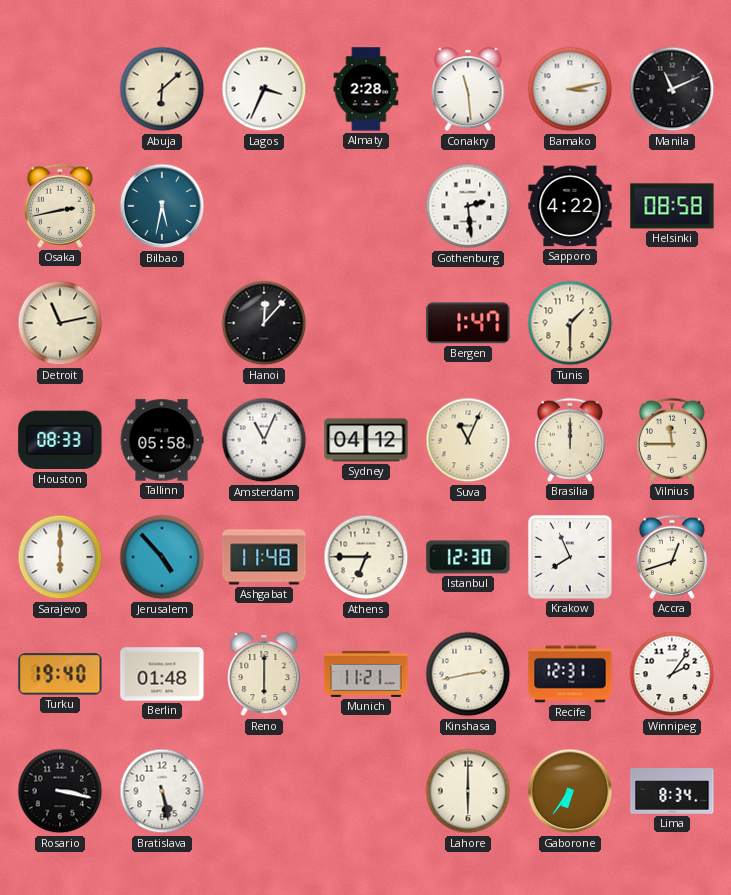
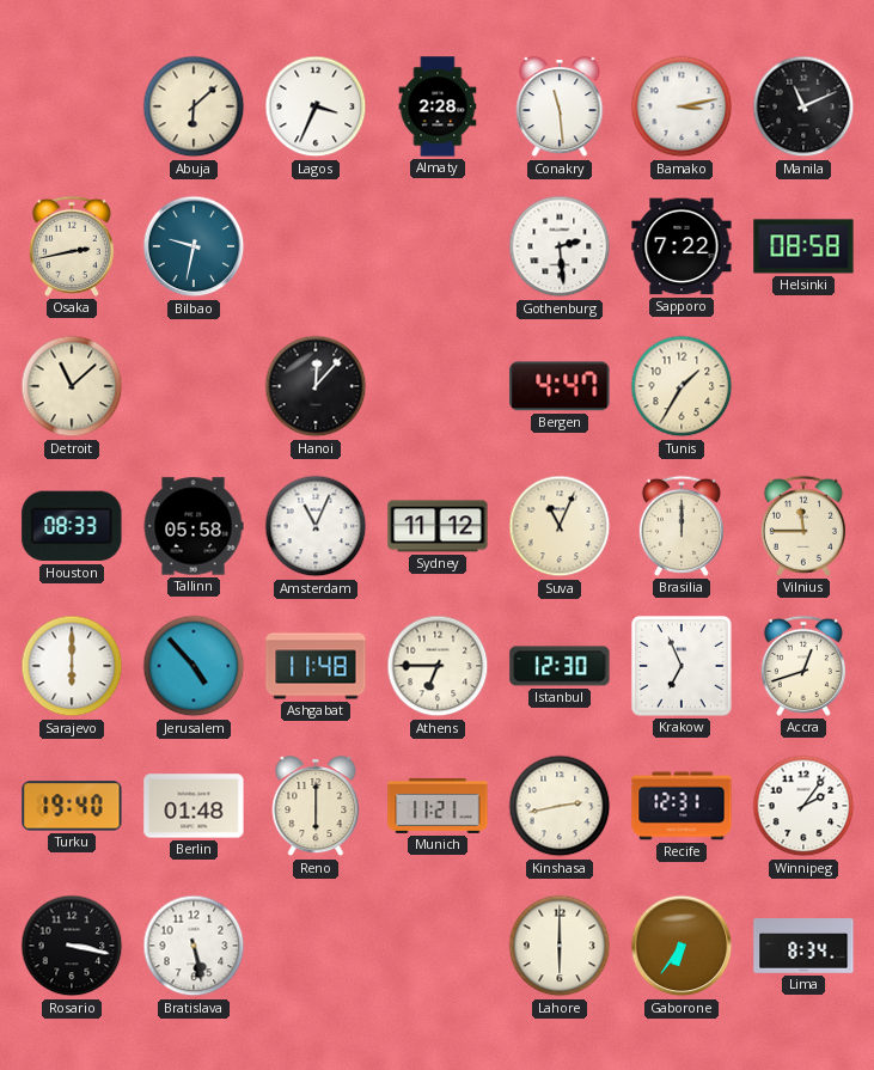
Bilbao: 5:32 -> 9:32 (194, 246)
Sapporo: 4:22 -> 7:22 (682, 246)
Detroit: 11:13 -> 11:08 (72, 386)
Bergen: 1:47 -> 4:47 (560, 386)
Tunis: 1:30 -> 1:35 (682, 386)
Sydney: 04:12 -> 11:12 (438, 526)
Krakow: 7:56 -> 6:56 (683, 667)
